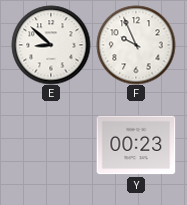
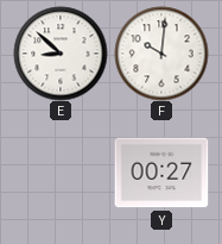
F: 9:56 -> 10:01 (161, 54)
Y: 00:23 -> 00:27 (161, 173)
